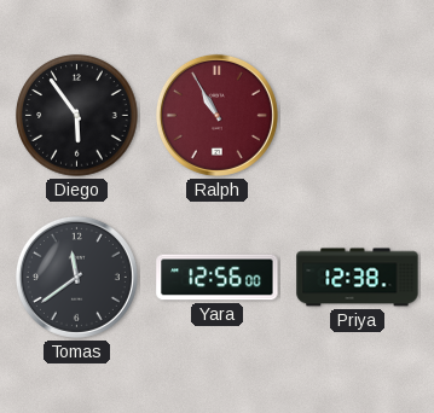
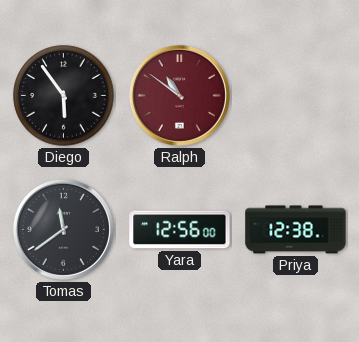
Ralph: 10:55 -> 10:51 (179, 95)
